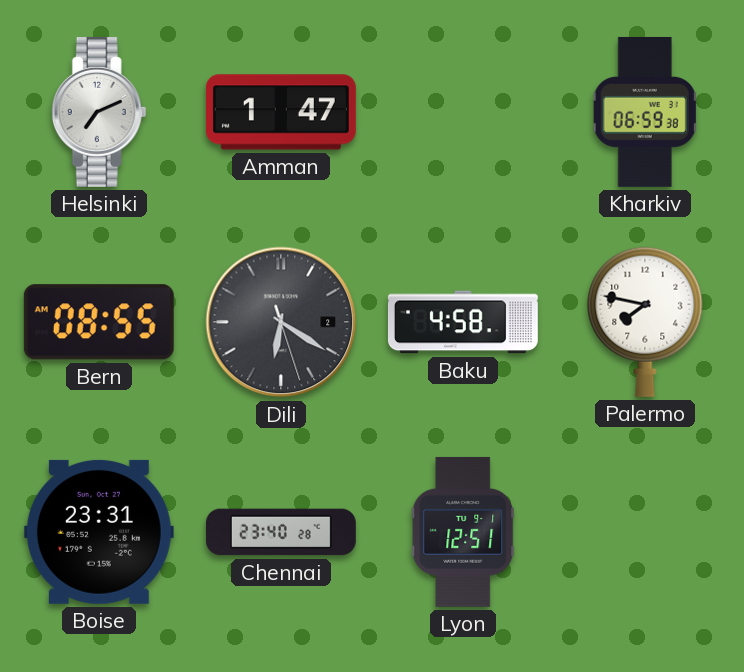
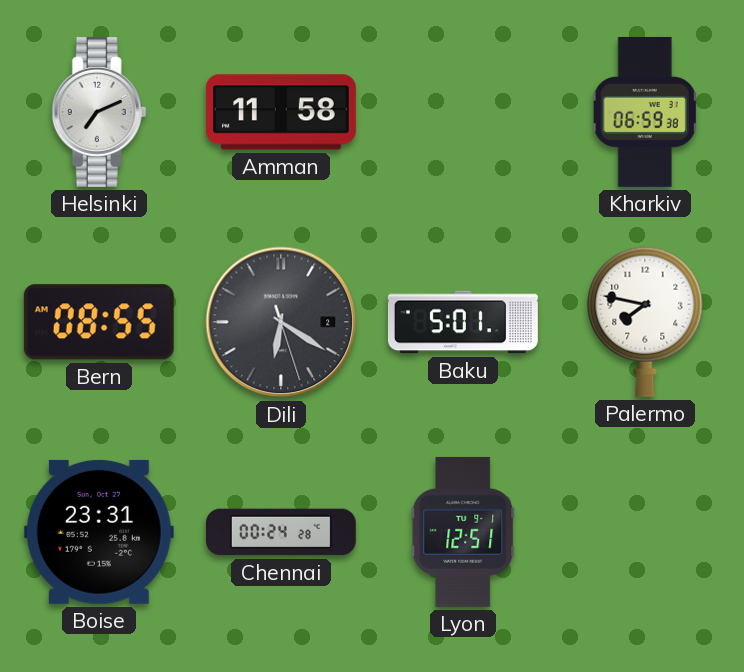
Amman: 1:47 -> 11:58 (281, 112)
Baku: 4:58 -> 5:01 (463, 322)
Chennai: 23:40 -> 00:24 (281, 532)
